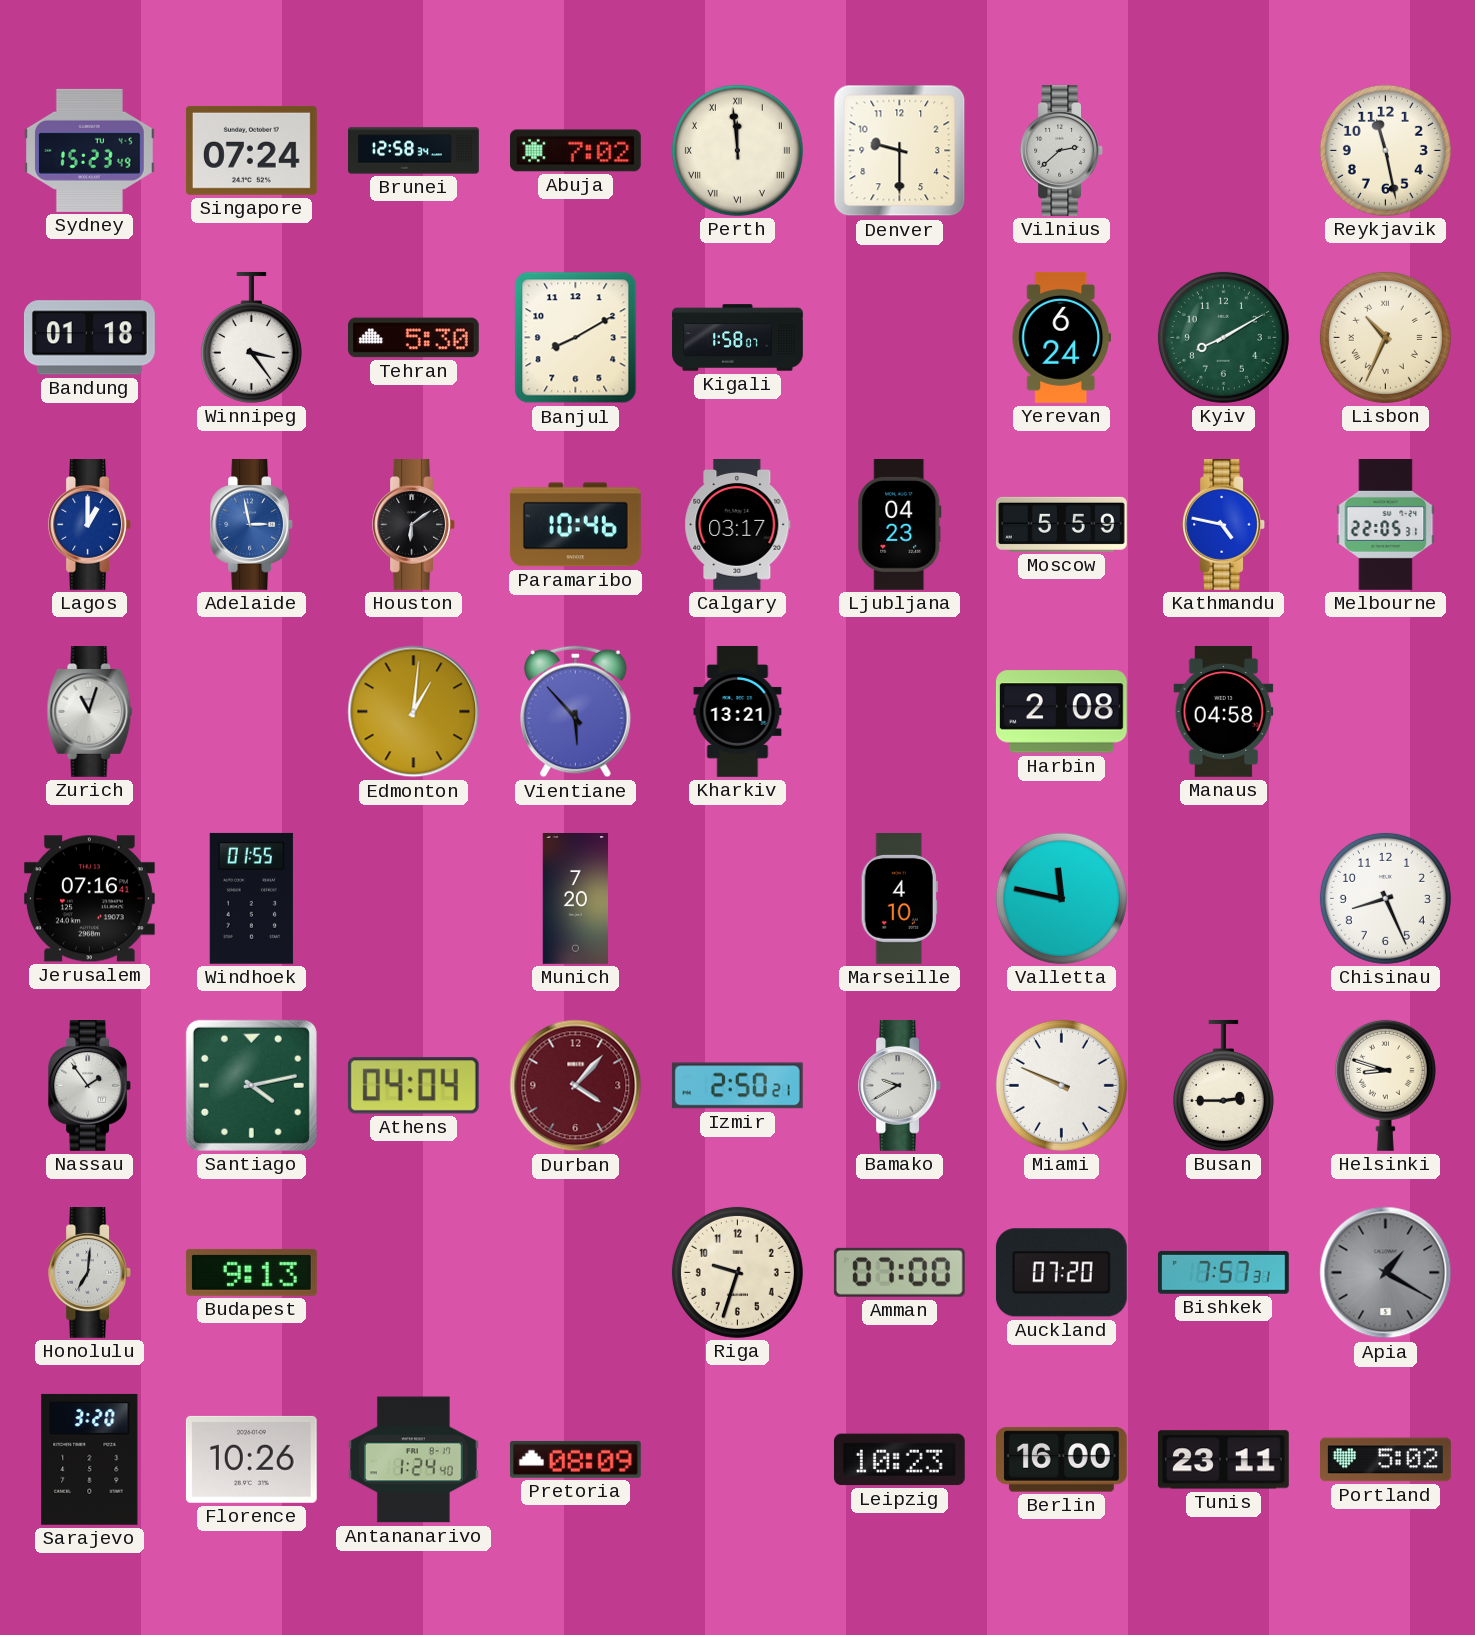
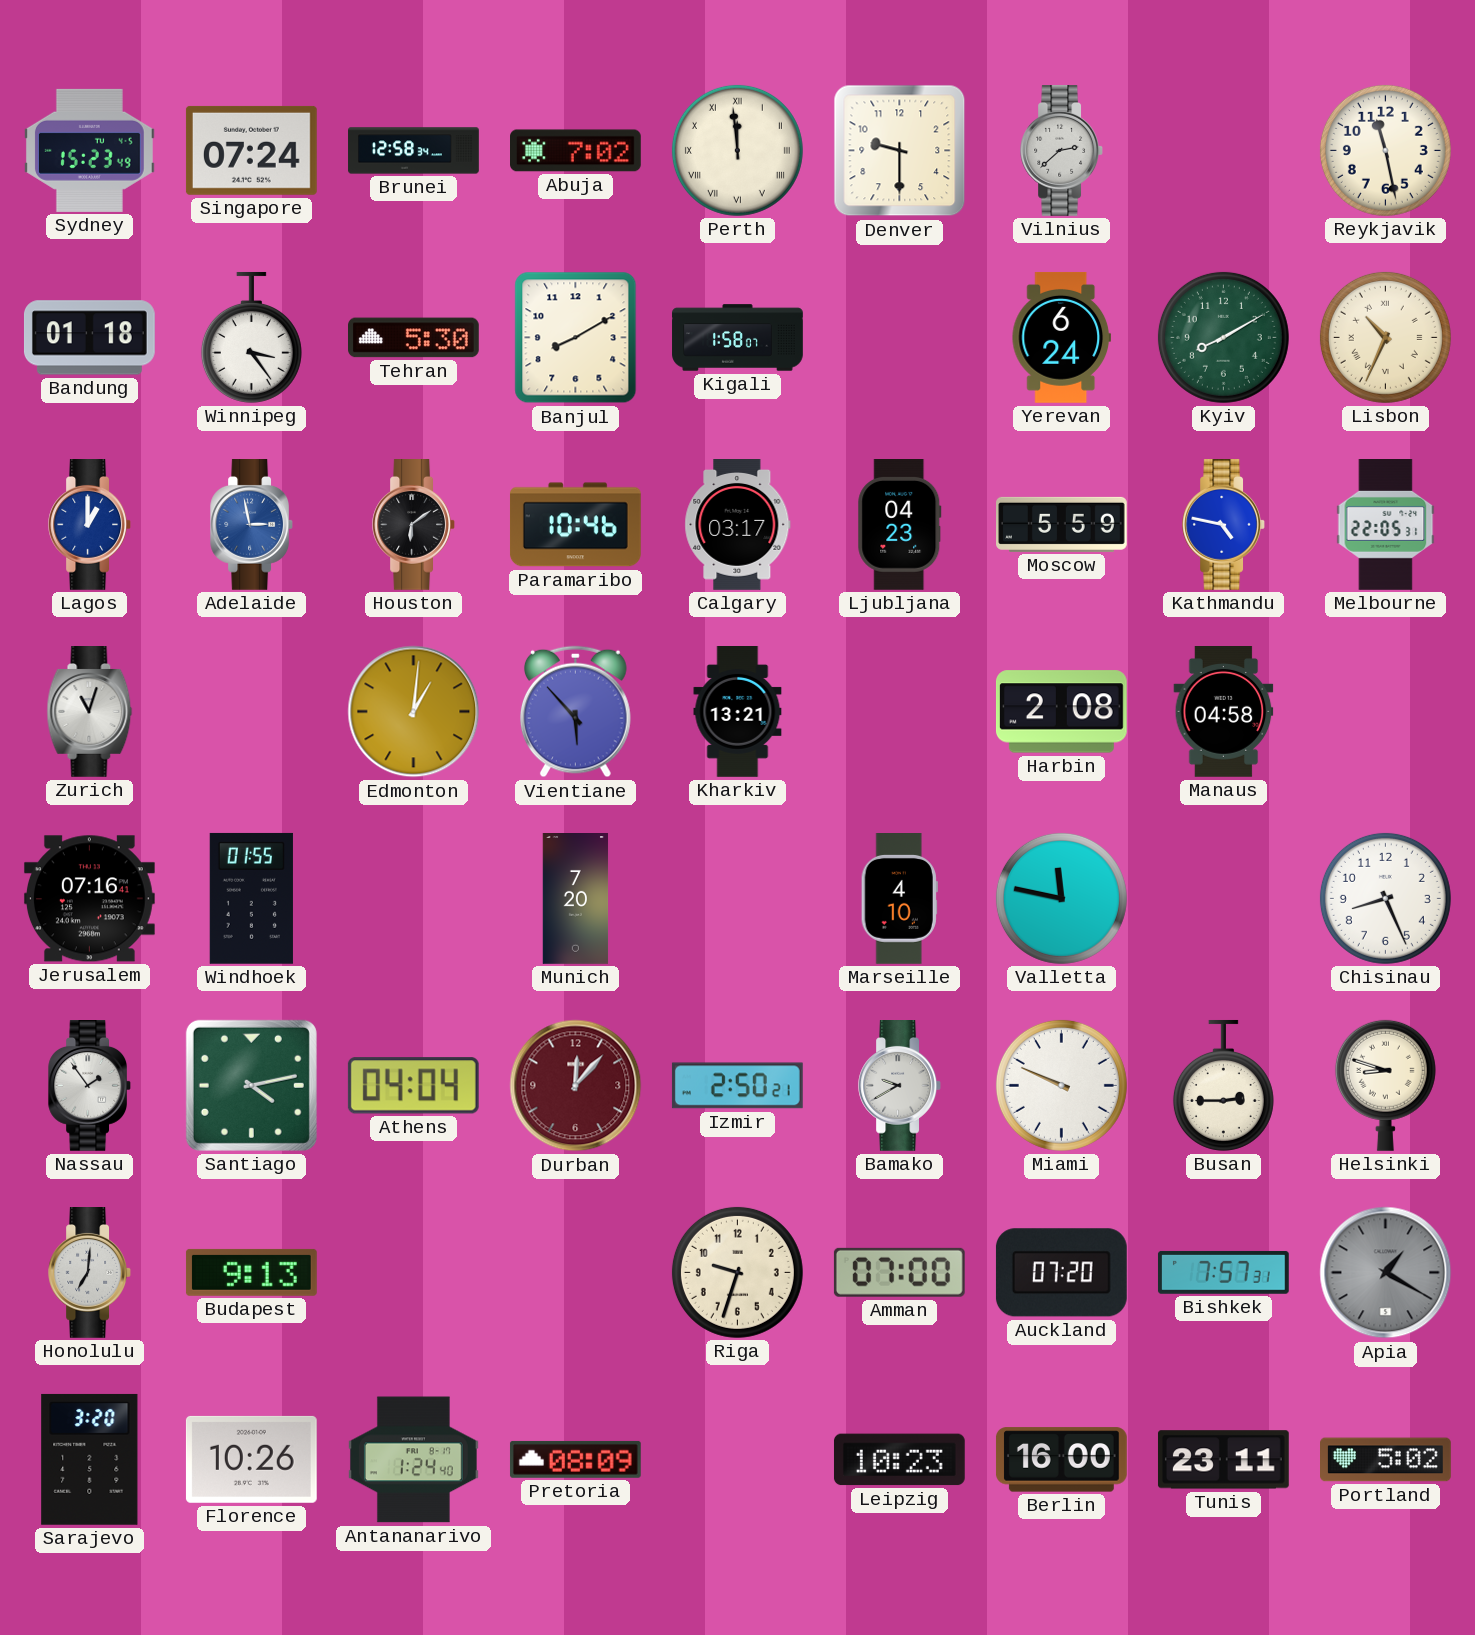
Durban: 4:07 -> 12:07 (576, 1086)
